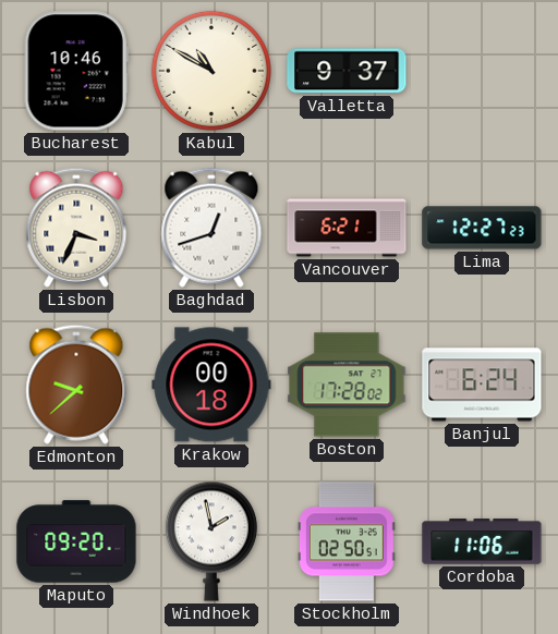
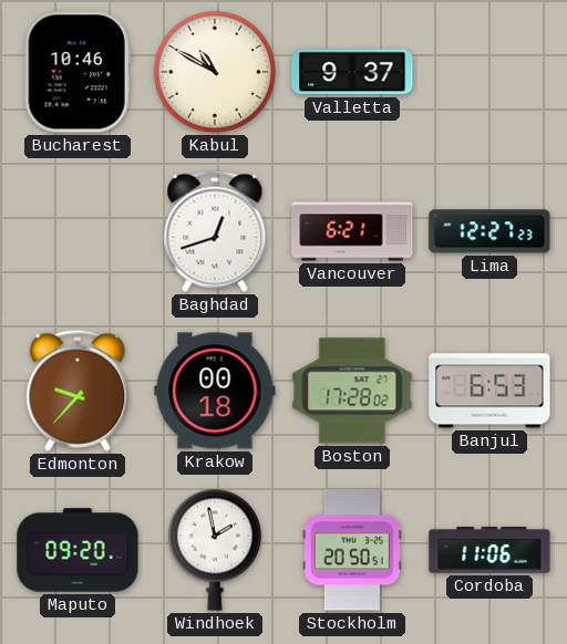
Lisbon: 3:34 -> none (76, 228)
Edmonton: 9:38 -> 9:37 (78, 391)
Banjul: 6:24 -> 6:53 (489, 391)
Stockholm: 02:50 -> 20:50 (352, 550)
